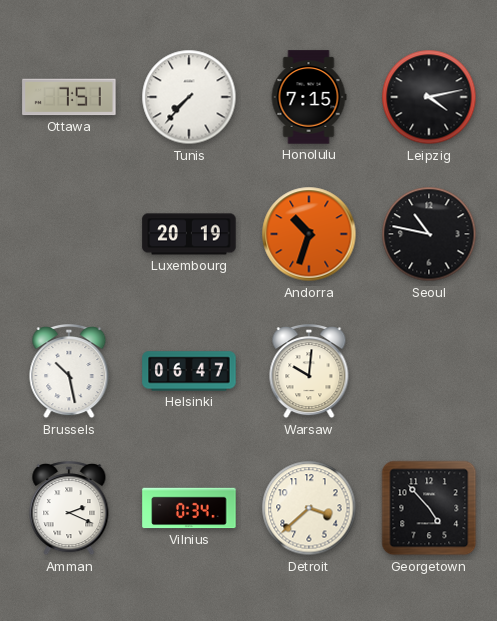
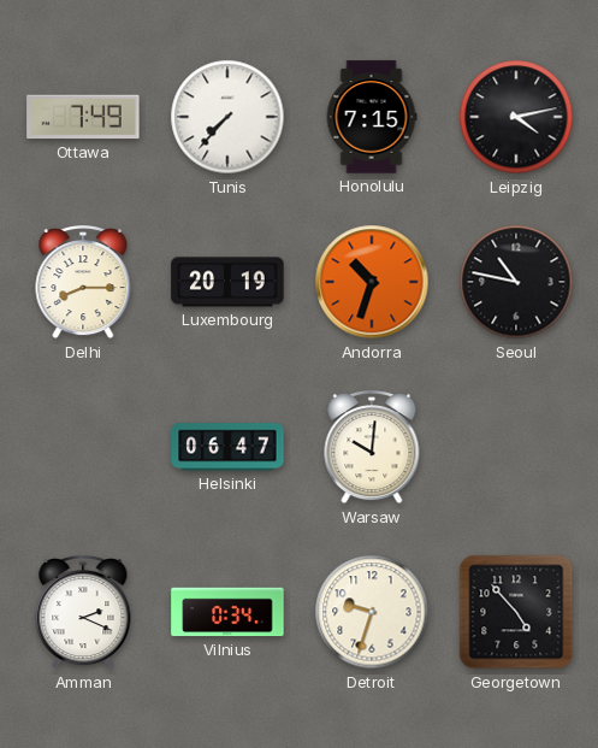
Ottawa: 7:51 -> 7:49 (83, 117)
Delhi: none -> 8:15 (83, 283)
Brussels: 10:28 -> none (69, 372)
Detroit: 3:38 -> 9:33 (372, 612)
